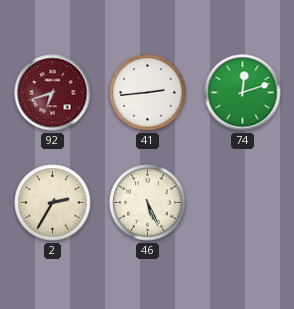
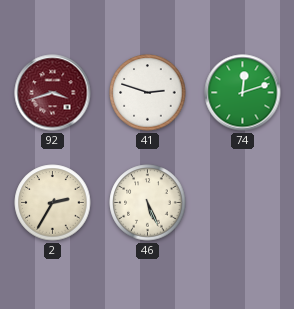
92: 6:42 -> 3:42 (53, 93)
41: 2:44 -> 2:48 (148, 93)
